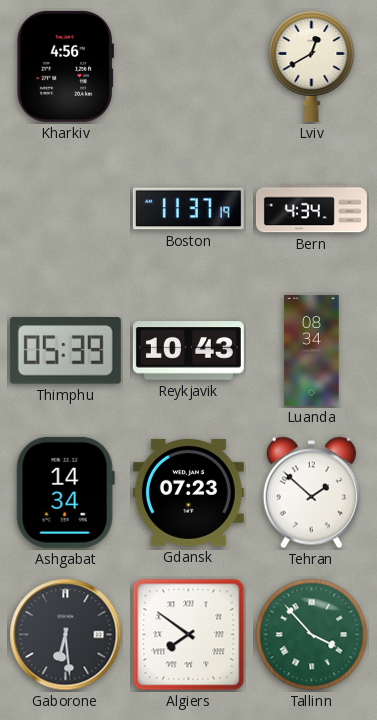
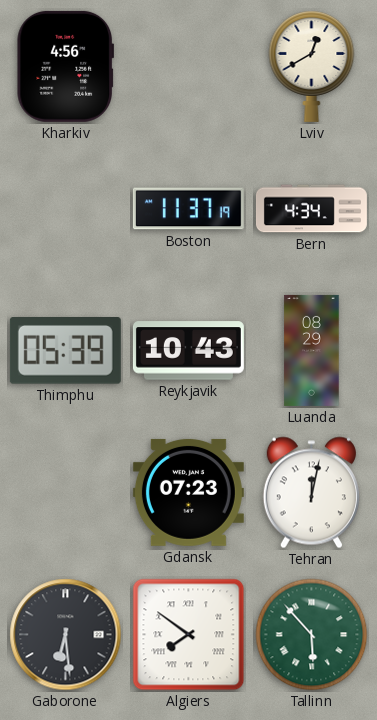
Luanda: 08:34 -> 08:29 (312, 350)
Ashgabat: 14:34 -> none (65, 492)
Tehran: 1:52 -> 12:02 (311, 493)
Tallinn: 3:53 -> 5:53 (312, 635)
